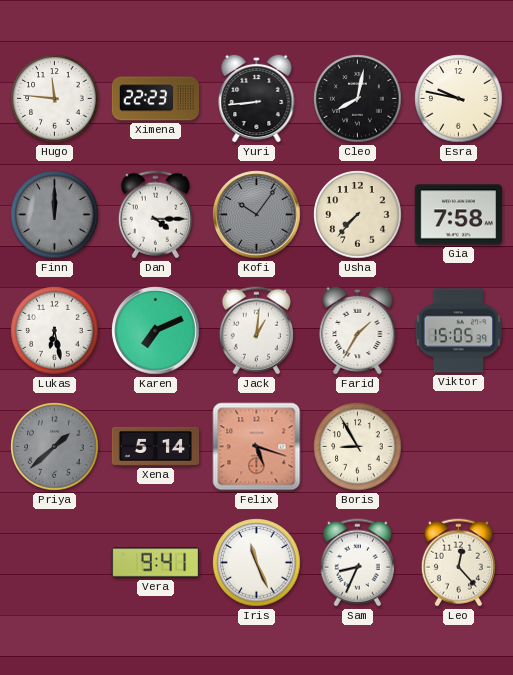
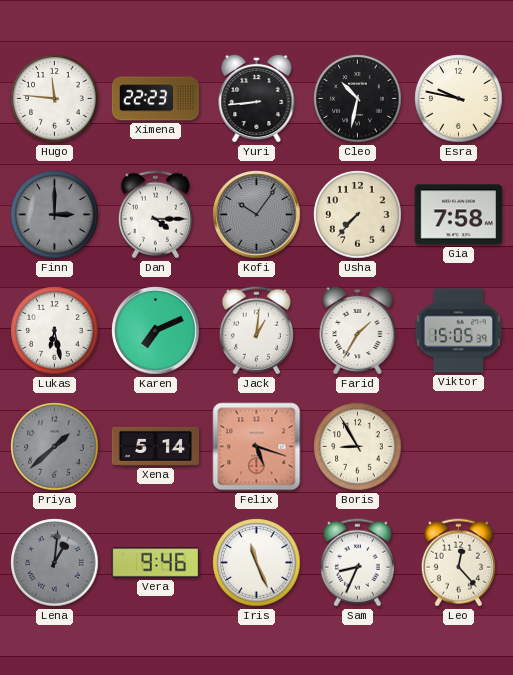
Cleo: 8:02 -> 10:32 (358, 99)
Finn: 12:00 -> 3:00 (55, 215)
Lena: none -> 1:01 (55, 563)
Vera: 9:41 -> 9:46 (156, 563)
